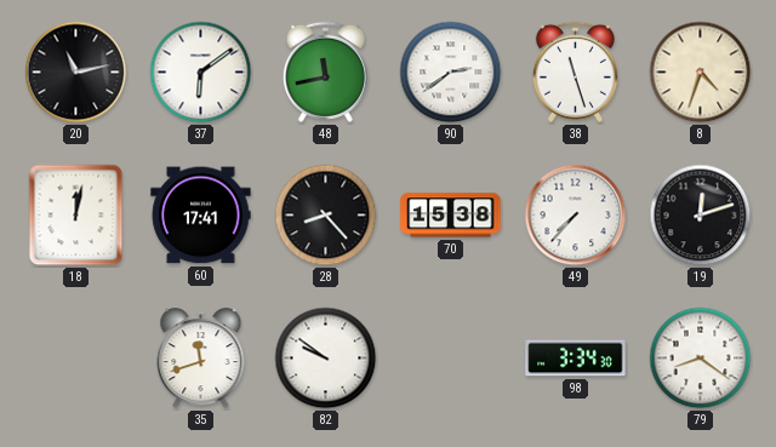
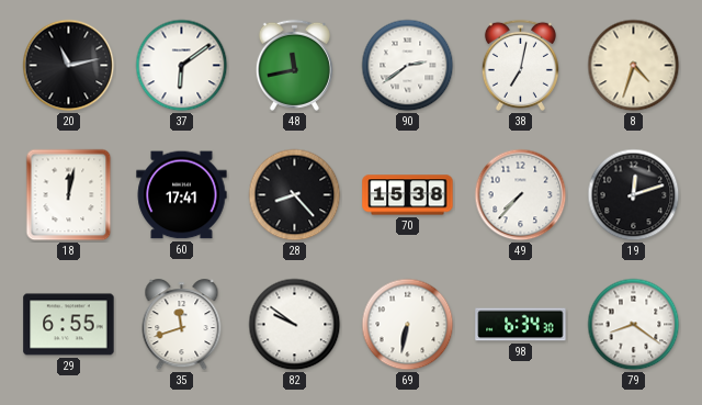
38: 11:27 -> 7:02 (520, 65)
29: none -> 6:55 (69, 325)
69: none -> 6:32 (408, 325)
98: 3:34 -> 6:34 (521, 325)
